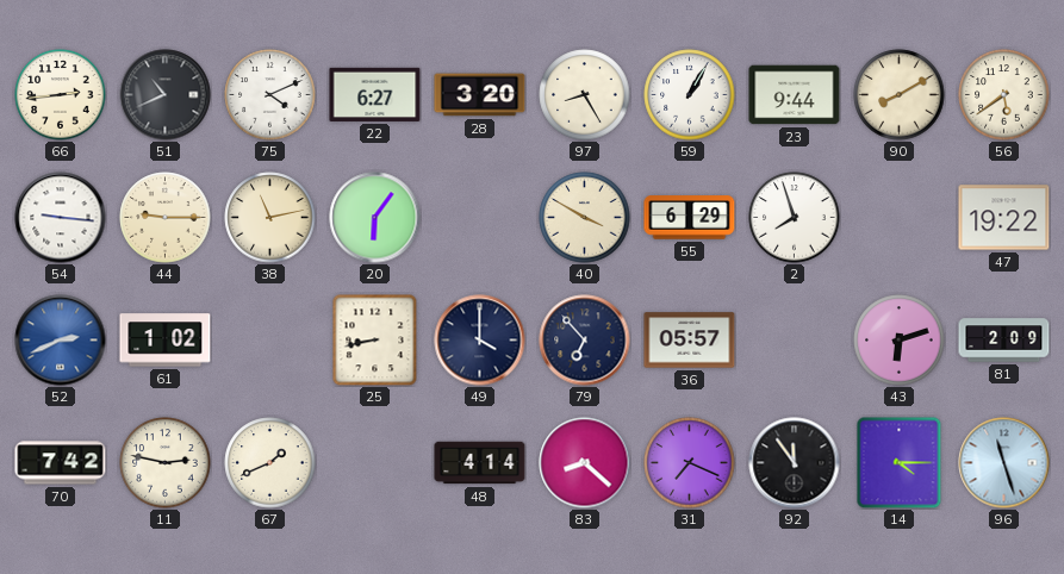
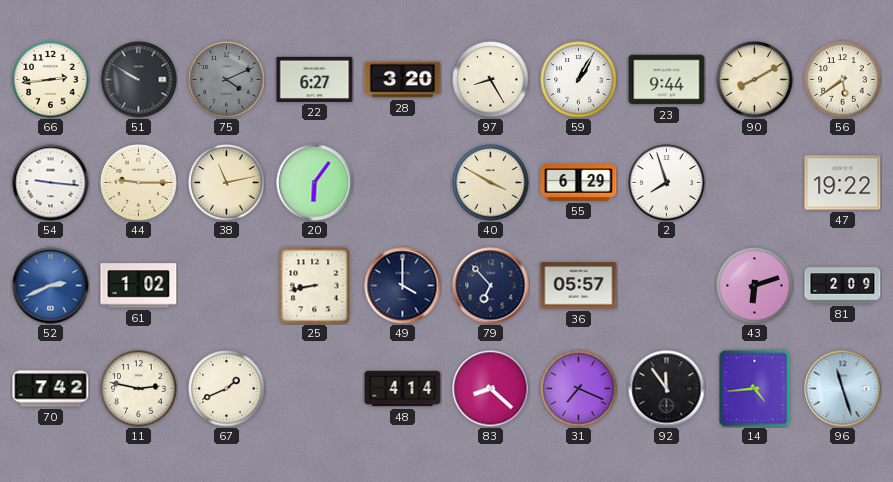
51: 10:41 -> 9:50 (139, 80)
75 dial: white -> grey (227, 80)
14: 4:15 -> 4:44 (755, 388)
